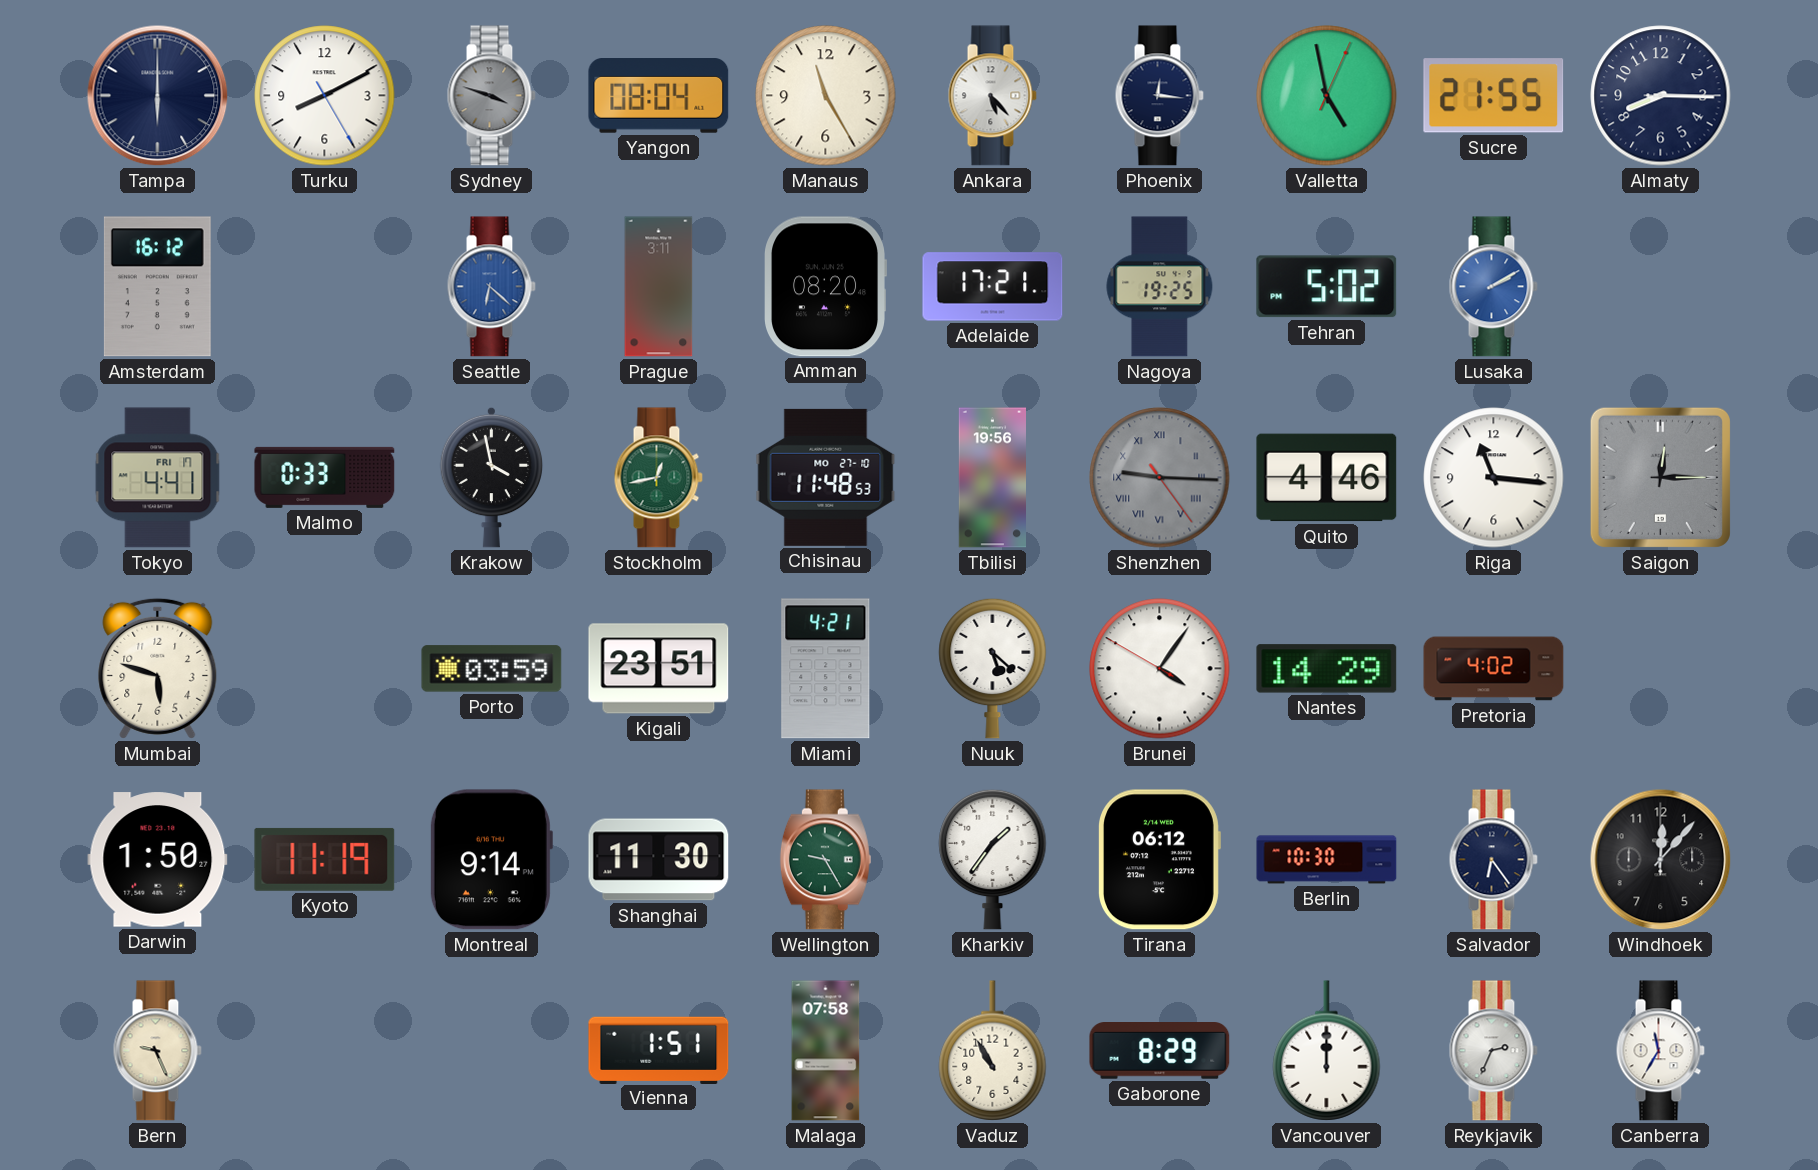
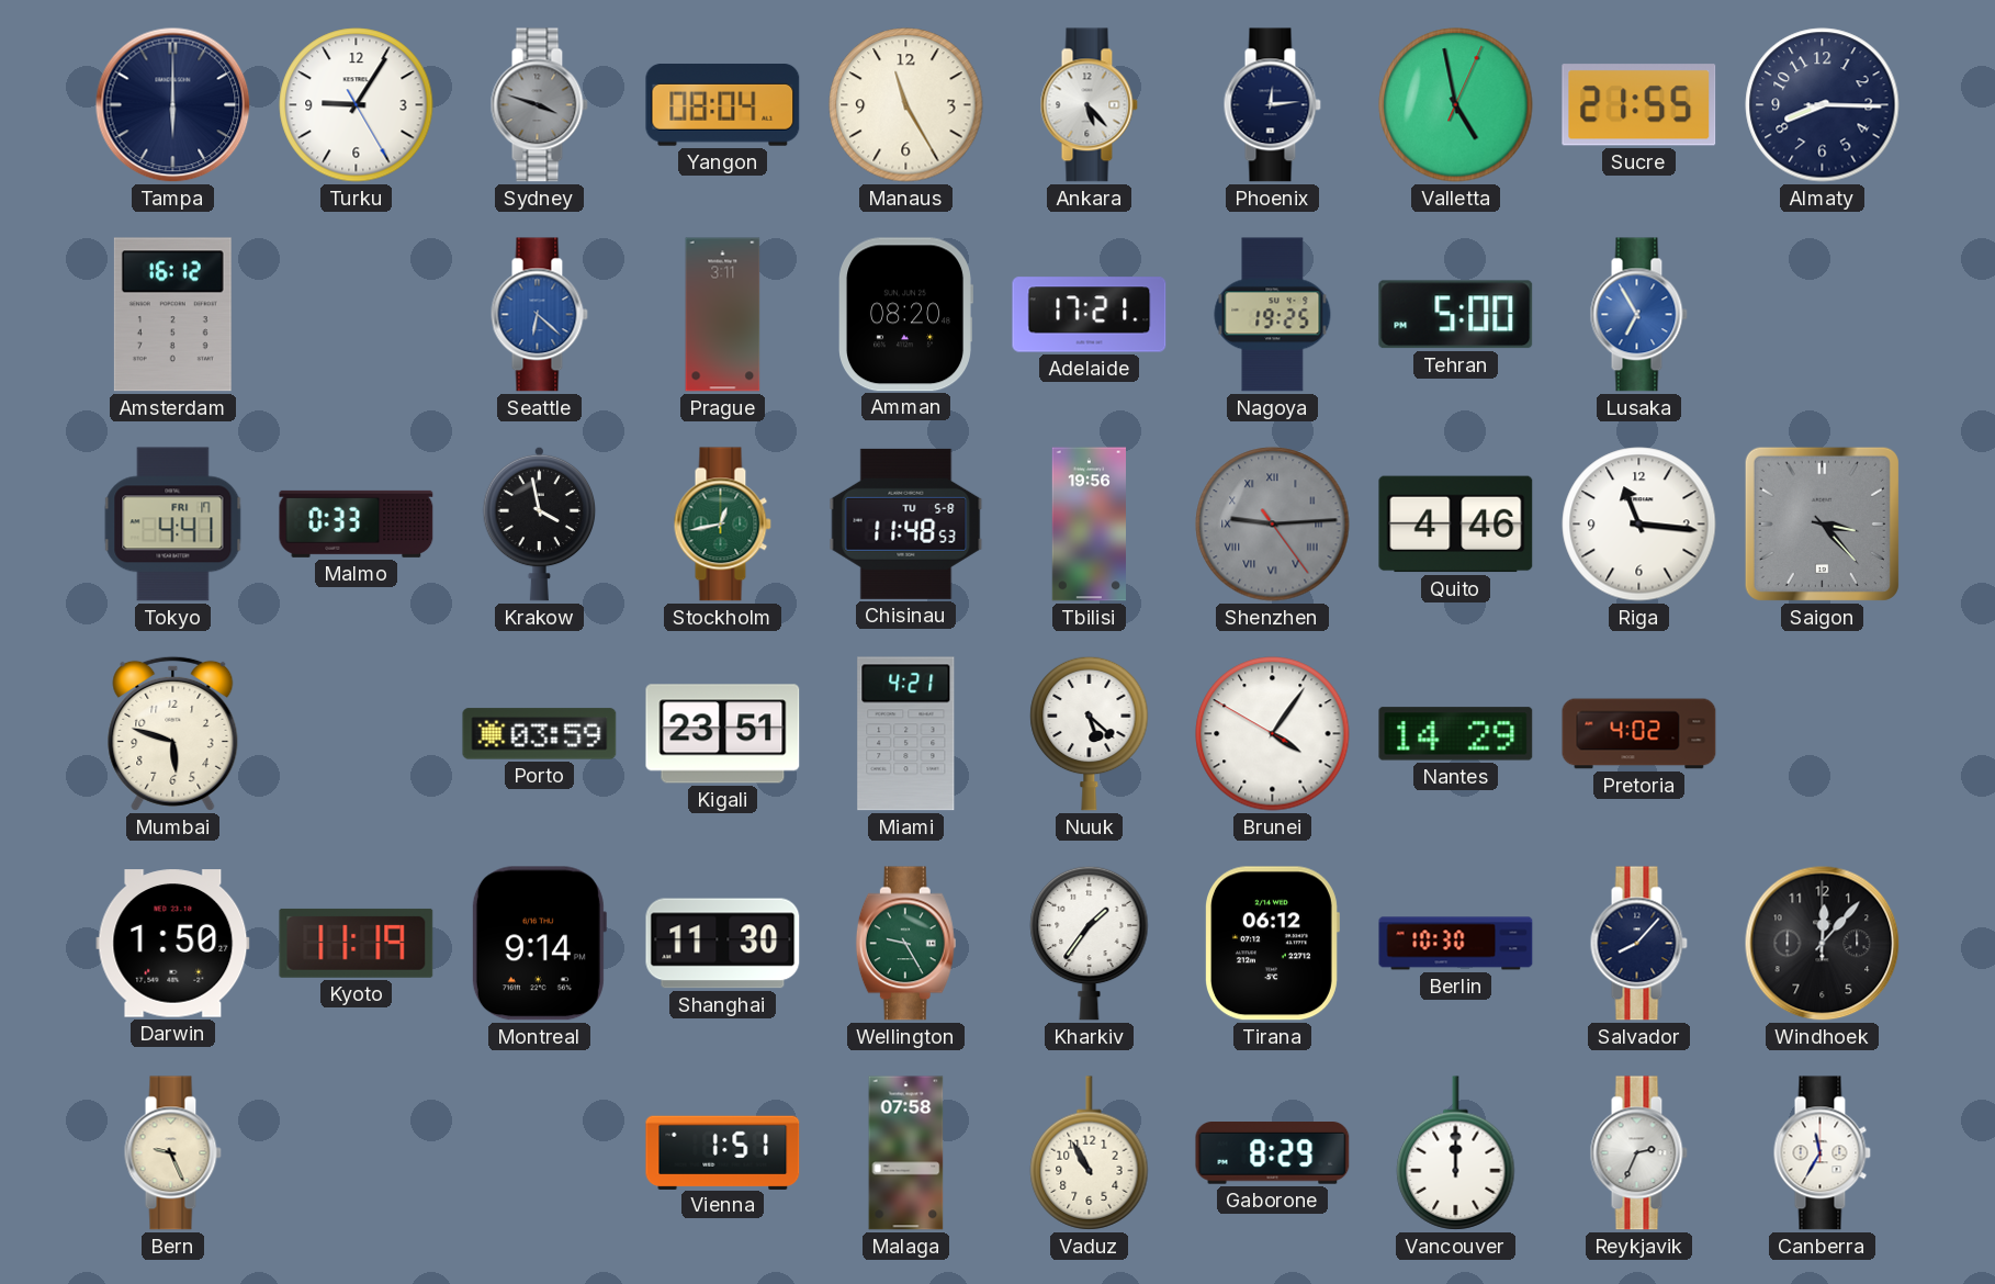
Turku: 8:10 -> 9:05 (357, 105)
Phoenix: 12:16 -> 12:14 (1272, 105)
Tehran: 5:02 -> 5:00 (1456, 315)
Lusaka: 2:10 -> 6:55 (1638, 315)
Chisinau date: MO 27-10 -> TU 5-8 (906, 523)
Shenzhen: 9:15 -> 9:14 (1273, 525)
Saigon: 12:15 -> 3:23 (1822, 523)
Salvador: 6:24 -> 8:07 (1638, 944)
